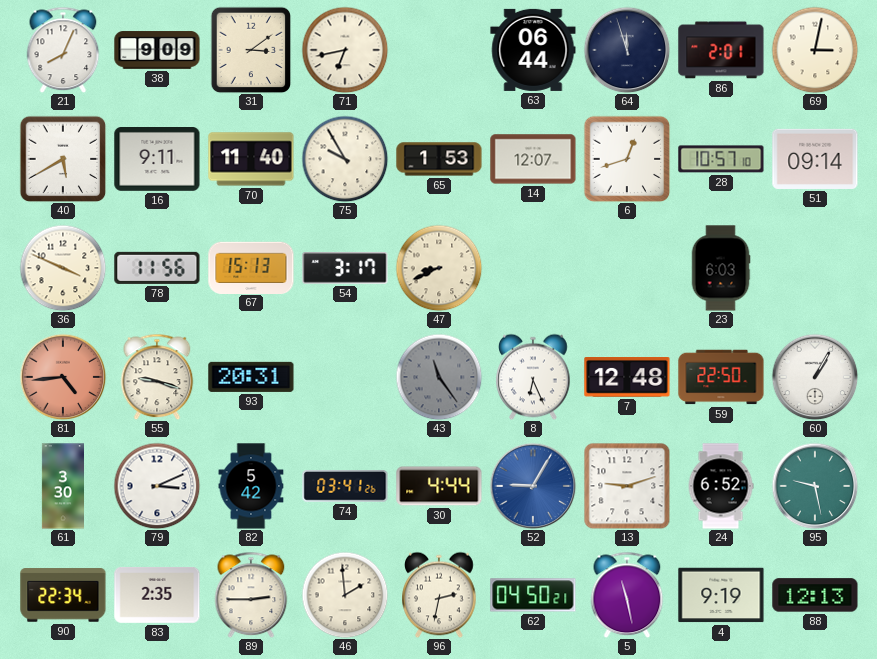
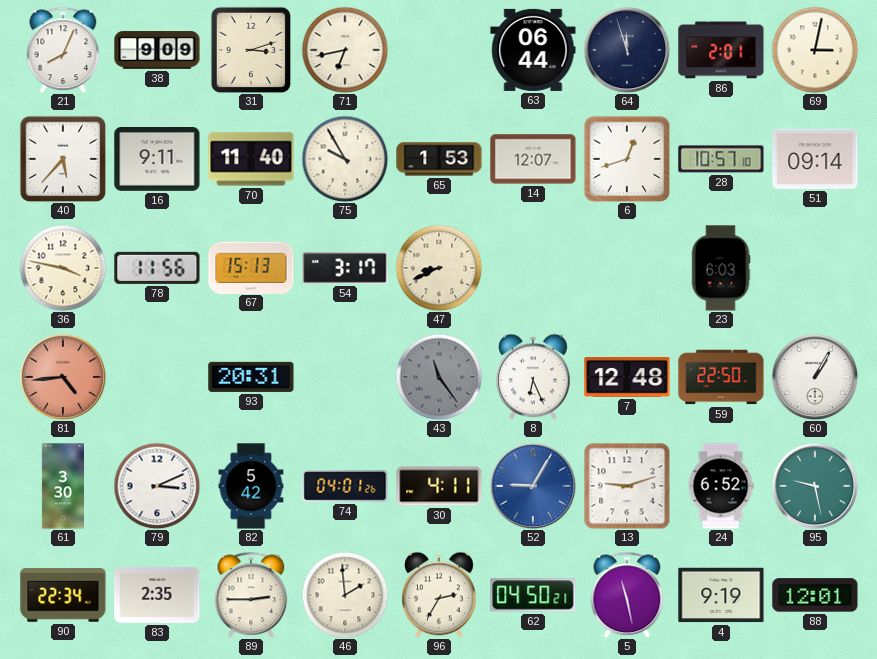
31: 3:09 -> 3:12 (251, 50)
40: 5:40 -> 5:37 (63, 159)
36: 3:49 -> 3:47 (63, 268)
55: 9:18 -> none (157, 377)
74: 03:41 -> 04:01 (345, 487)
30: 4:44 -> 4:11 (439, 486)
96: 2:32 -> 2:35 (439, 595)
88: 12:13 -> 12:01 (815, 595)
